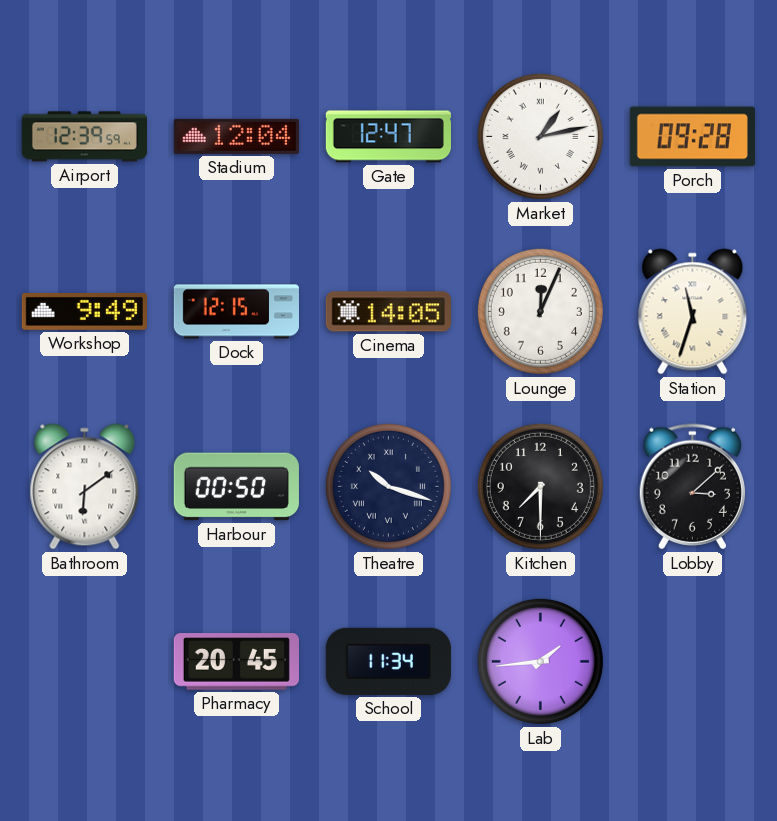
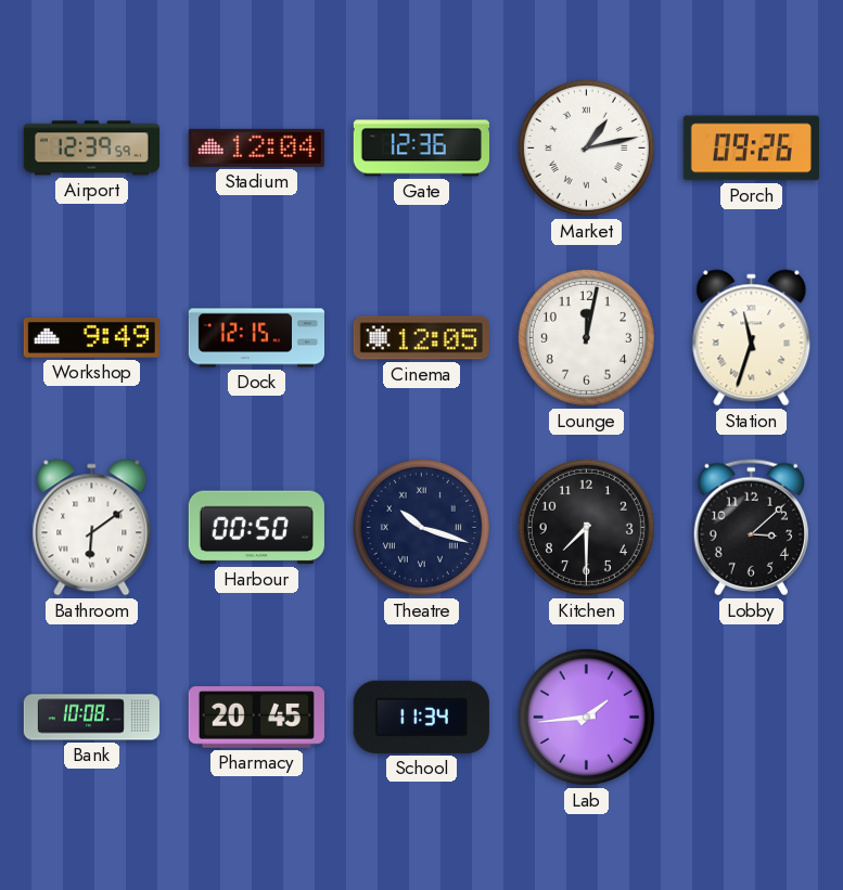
Gate: 12:47 -> 12:36 (421, 149)
Porch: 09:28 -> 09:26 (751, 149)
Cinema: 14:05 -> 12:05 (421, 338)
Lounge: 12:04 -> 12:02 (586, 337)
Bank: none -> 10:08 (91, 718)
